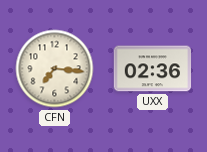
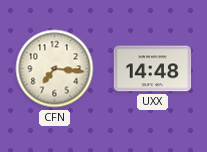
UXX: 02:36 -> 14:48 (153, 69)
